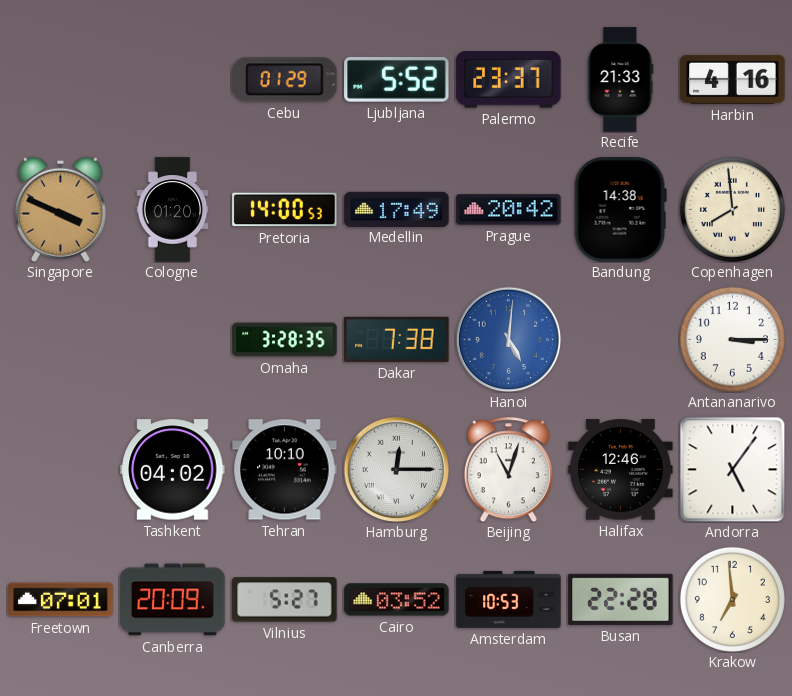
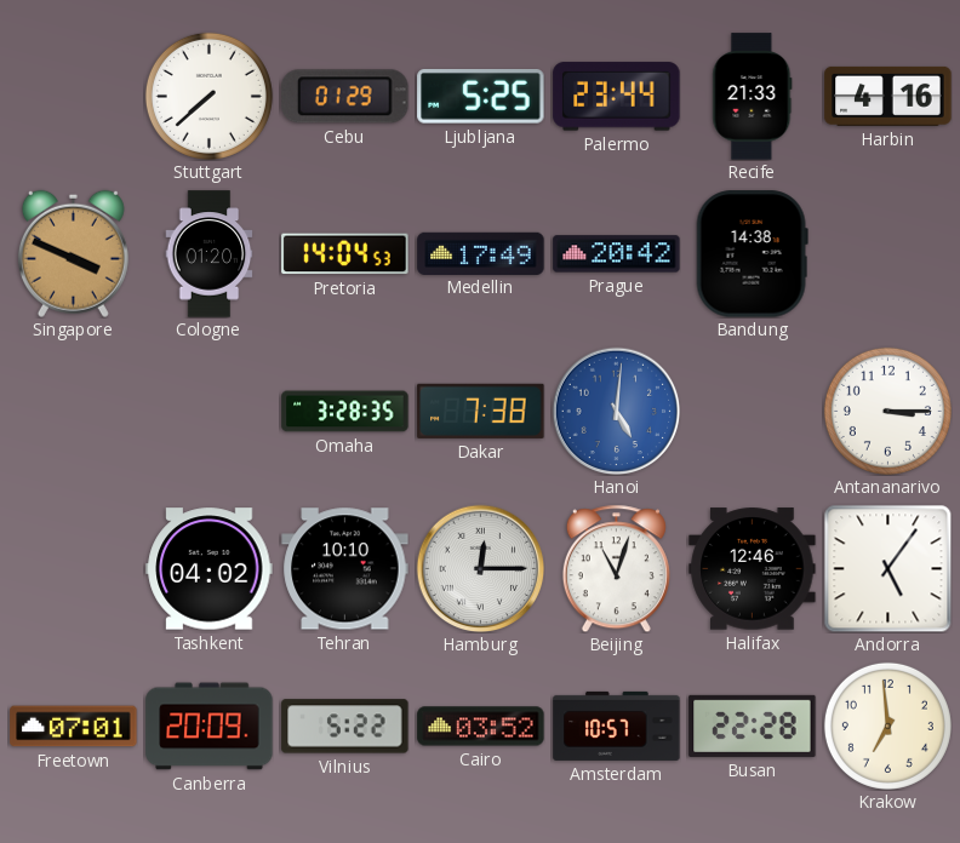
Stuttgart: none -> 7:38 (208, 96)
Ljubljana: 5:52 -> 5:25 (481, 97)
Palermo: 23:37 -> 23:44 (617, 97)
Pretoria: 14:00 -> 14:04 (345, 254)
Copenhagen: 7:59 -> none (732, 209)
Vilnius: 5:27 -> 5:22 (345, 727)
Amsterdam: 10:53 -> 10:57 (617, 726)
